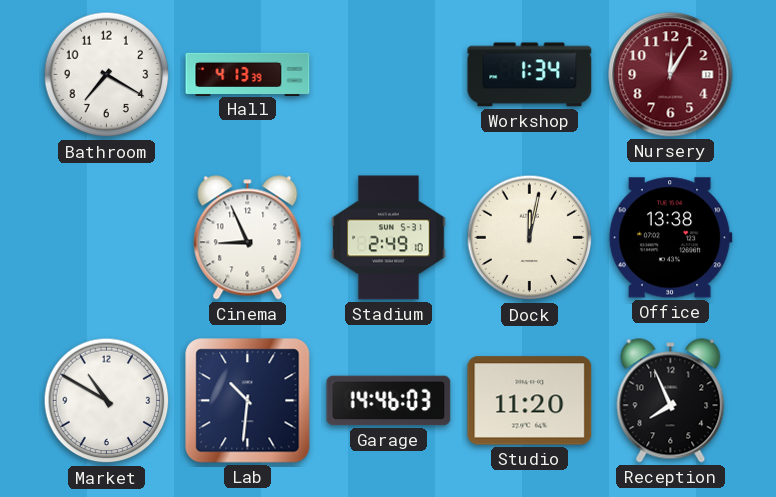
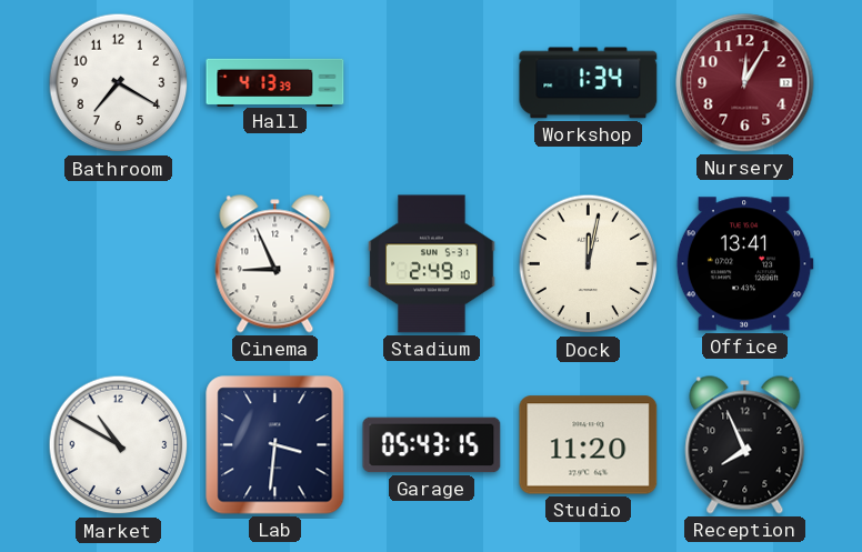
Office: 13:38 -> 13:41 (744, 264)
Lab: 10:31 -> 3:31 (275, 445)
Garage: 14:46 -> 05:43 (432, 445)
